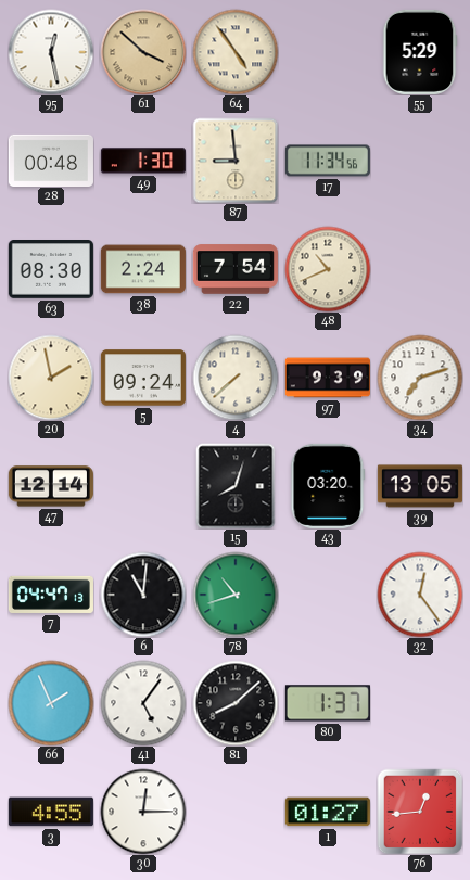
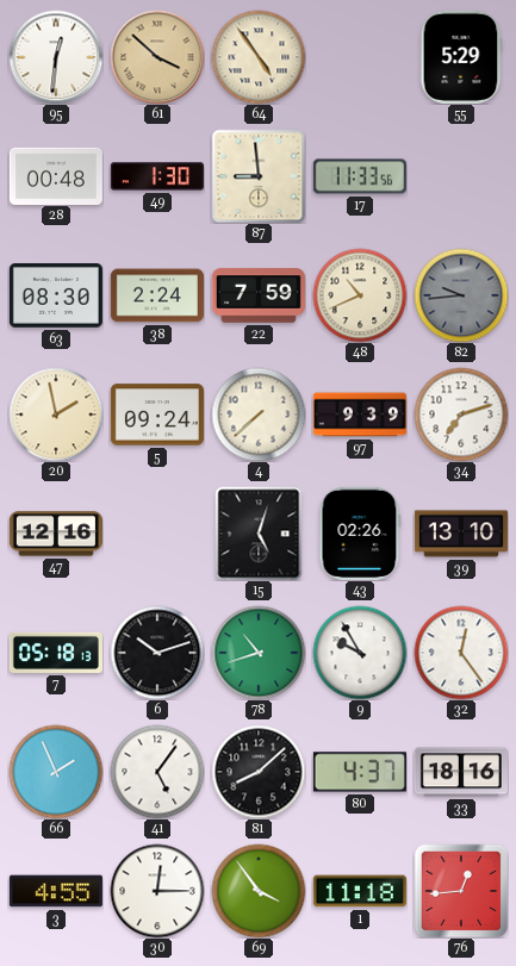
95: 12:28 -> 12:31 (56, 57)
17: 11:34 -> 11:33 (360, 176)
22: 7:54 -> 7:59 (259, 295)
82: none -> 9:44 (461, 295)
47: 12:14 -> 12:16 (56, 534)
15: 8:03 -> 5:03 (259, 534)
43: 03:20 -> 02:26 (360, 534)
39: 13:05 -> 13:10 (461, 534)
7: 04:47 -> 05:18 (56, 653)
6: 11:01 -> 10:12 (157, 653)
9: none -> 9:55 (360, 653)
80: 1:37 -> 4:37 (360, 772)
33: none -> 18:16 (461, 772)
69: none -> 3:54 (259, 891)
1: 01:27 -> 11:18 (360, 891)
